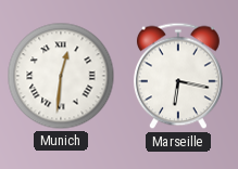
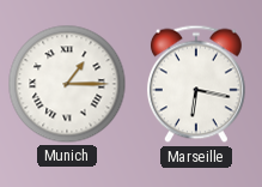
Munich: 12:31 -> 1:15 (67, 84)
